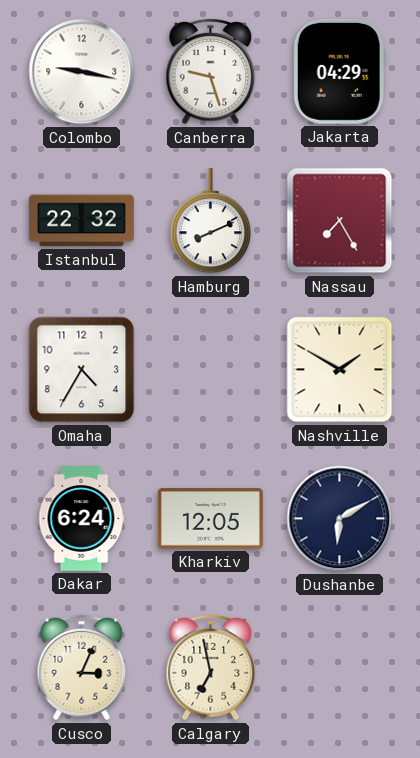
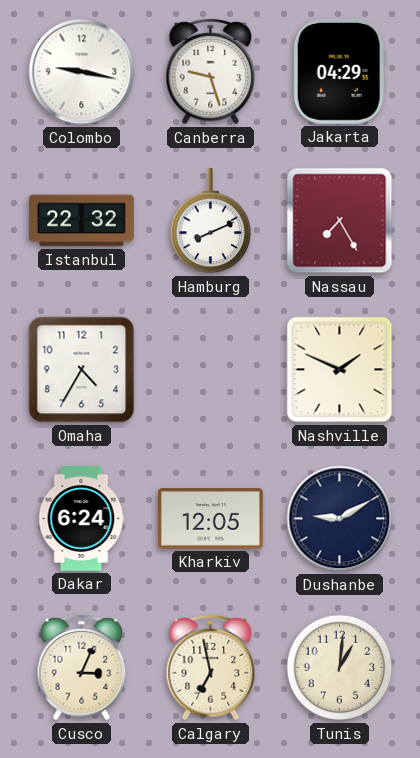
Nashville: 1:50 -> 1:49 (340, 370)
Dushanbe: 6:10 -> 9:10 (340, 519)
Tunis: none -> 1:01 (340, 668)
